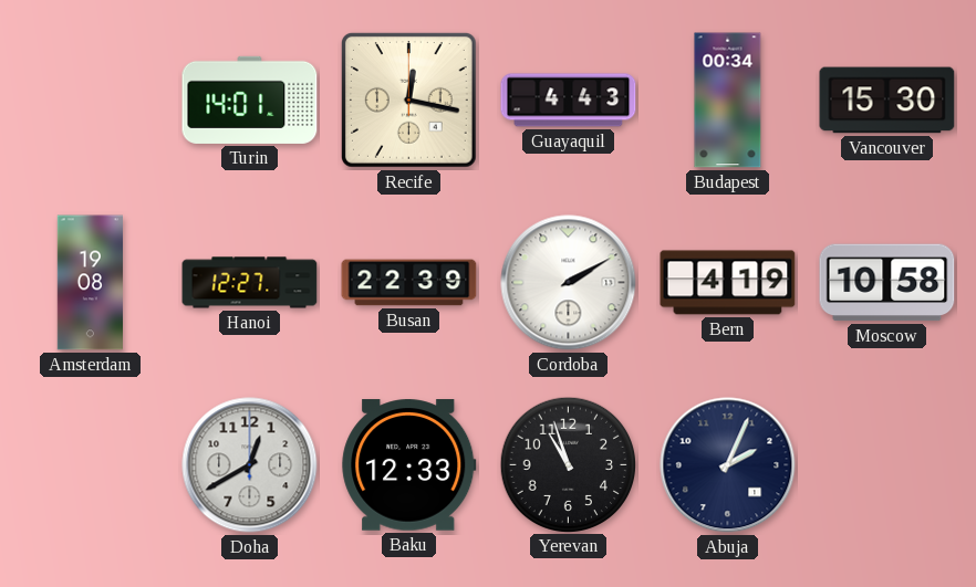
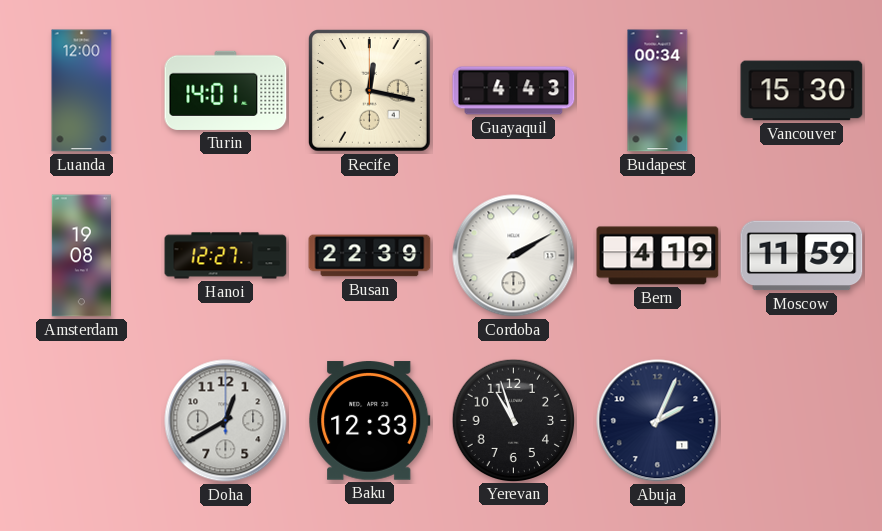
Luanda: none -> 12:00 (82, 91)
Moscow: 10:58 -> 11:59 (802, 256)
